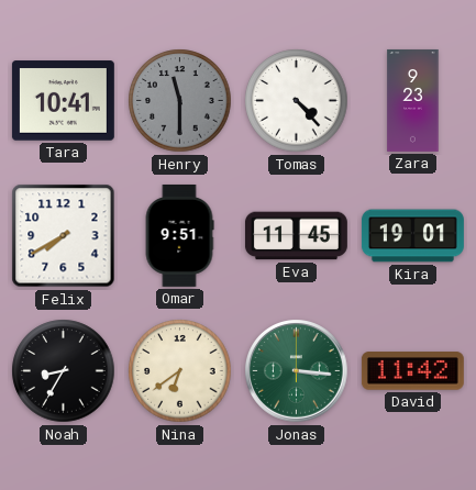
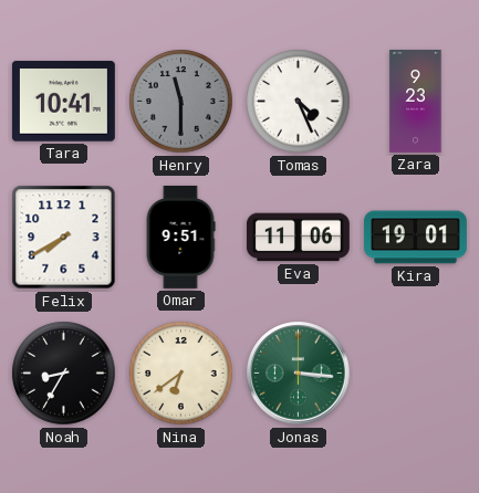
Tomas: 4:23 -> 4:26 (299, 102)
Eva: 11:45 -> 11:06 (298, 238)
David: 11:42 -> none (412, 371)
